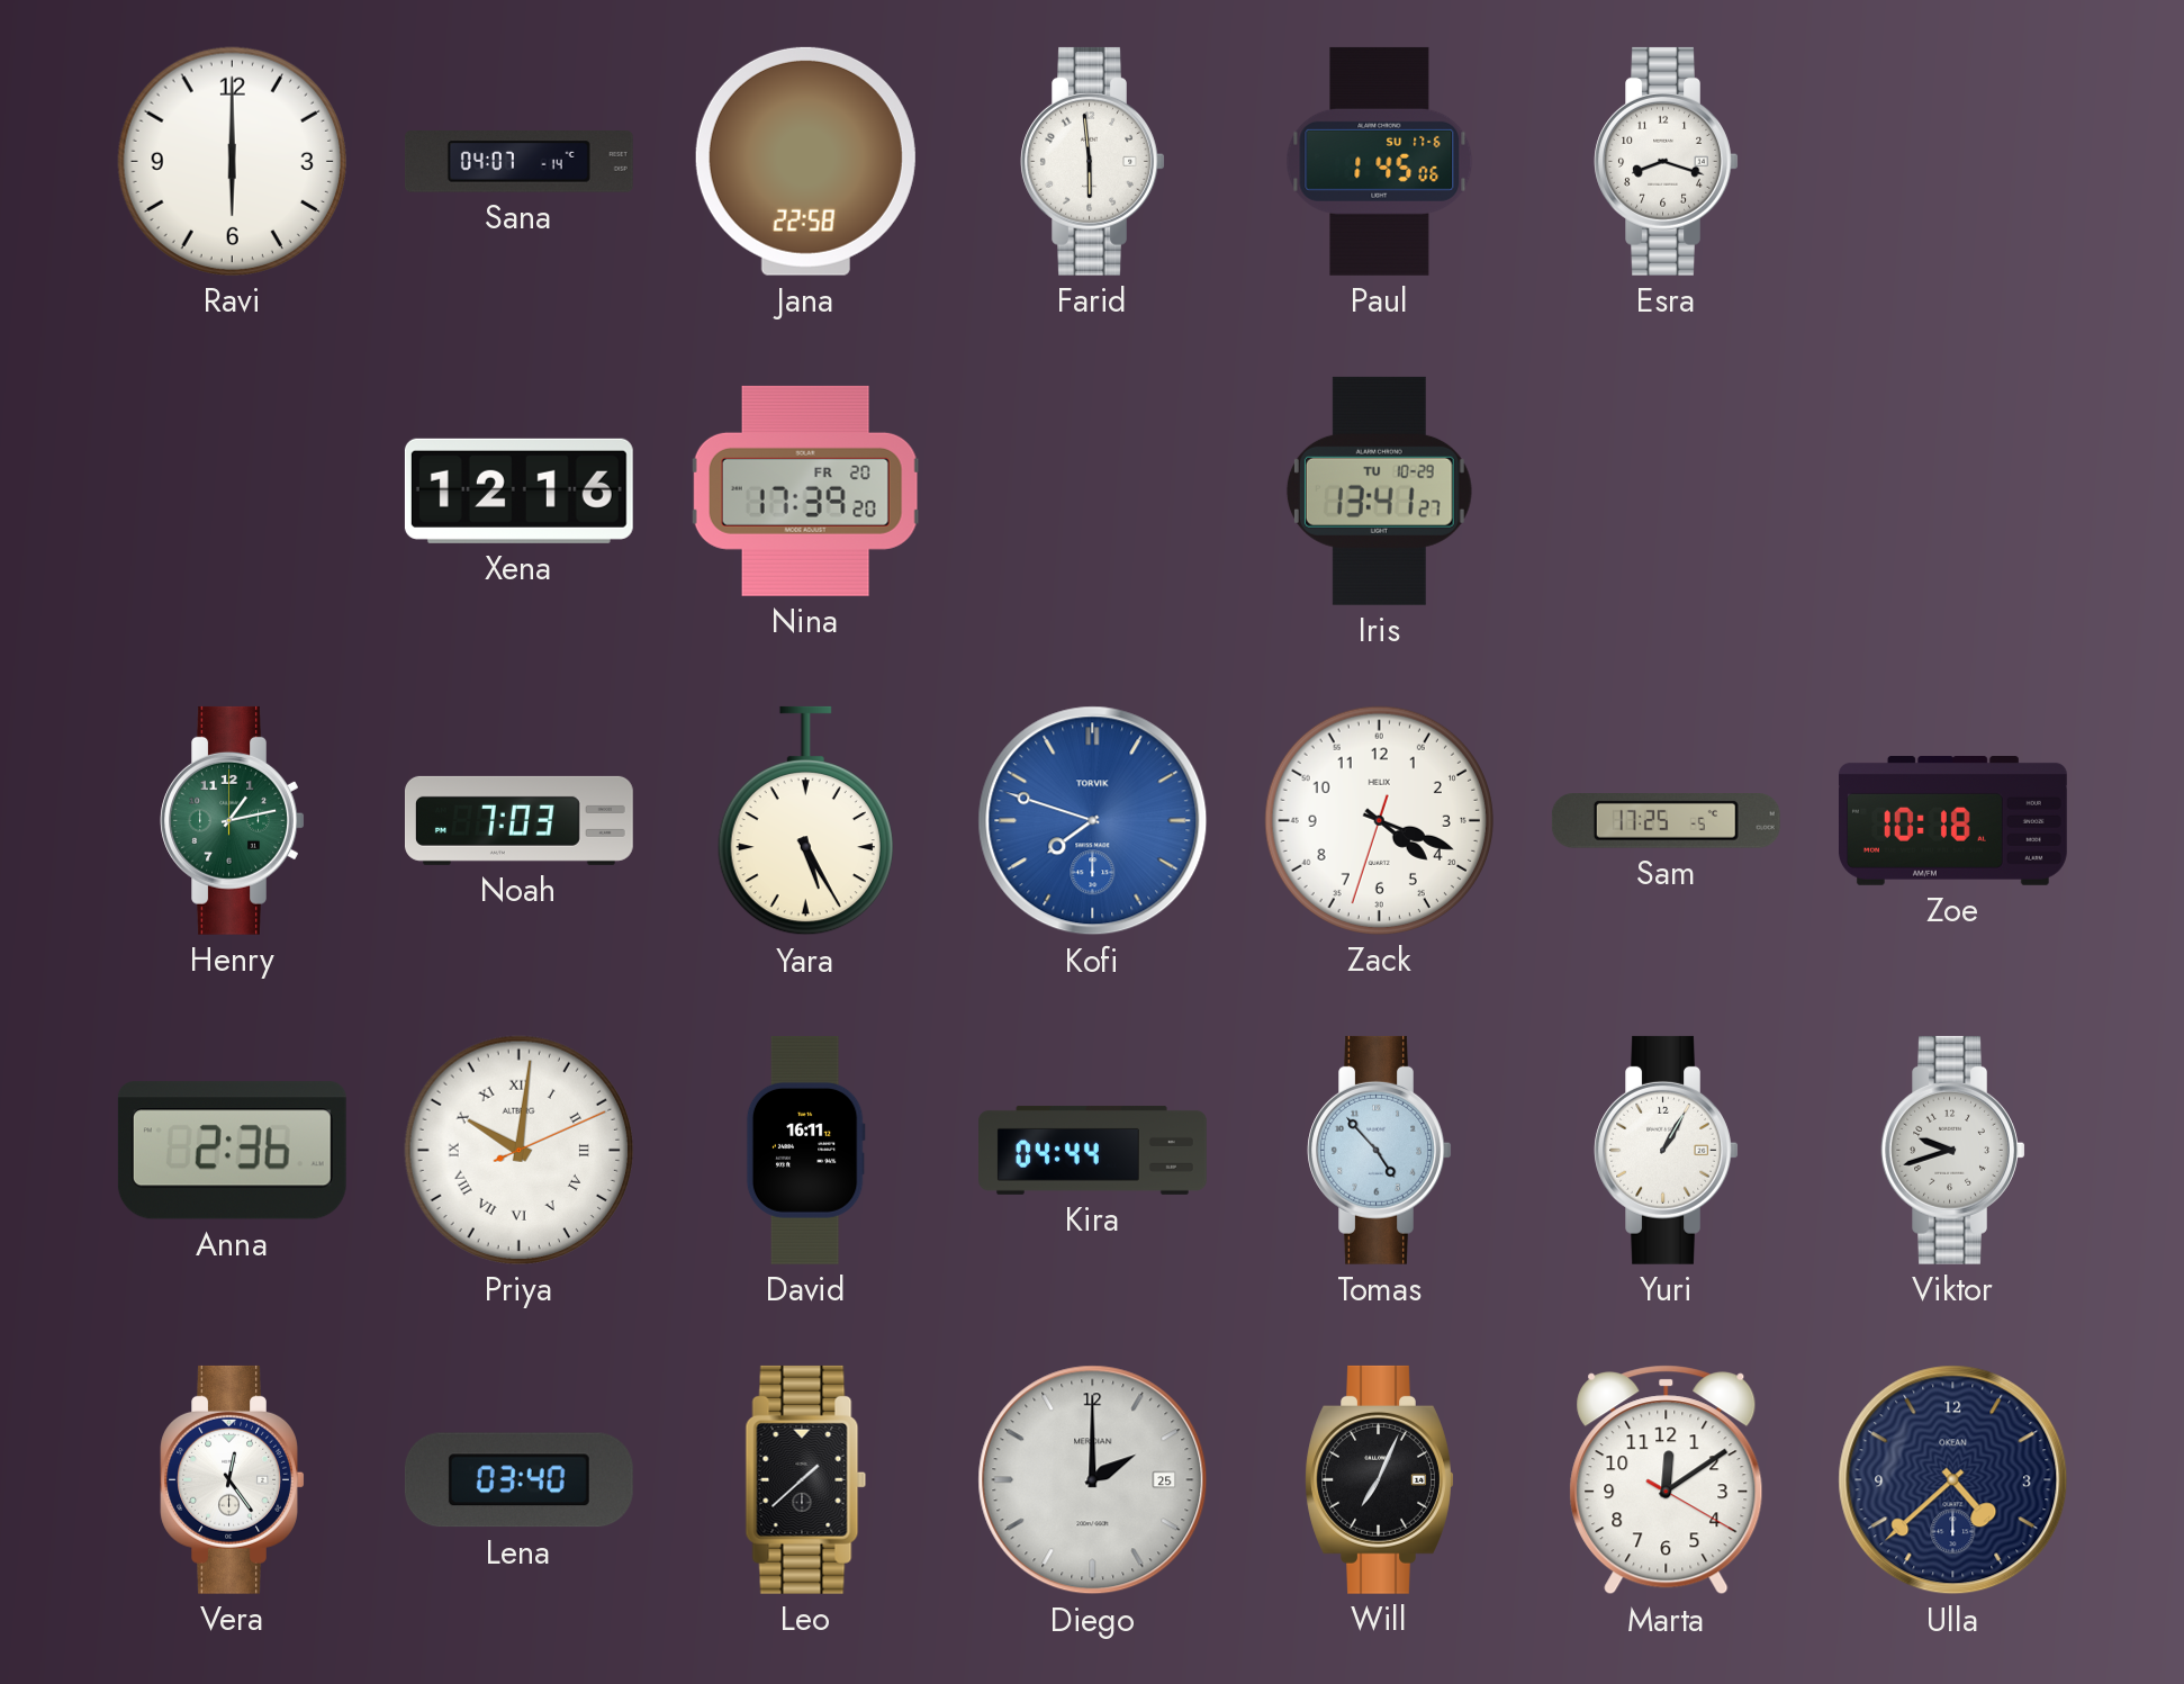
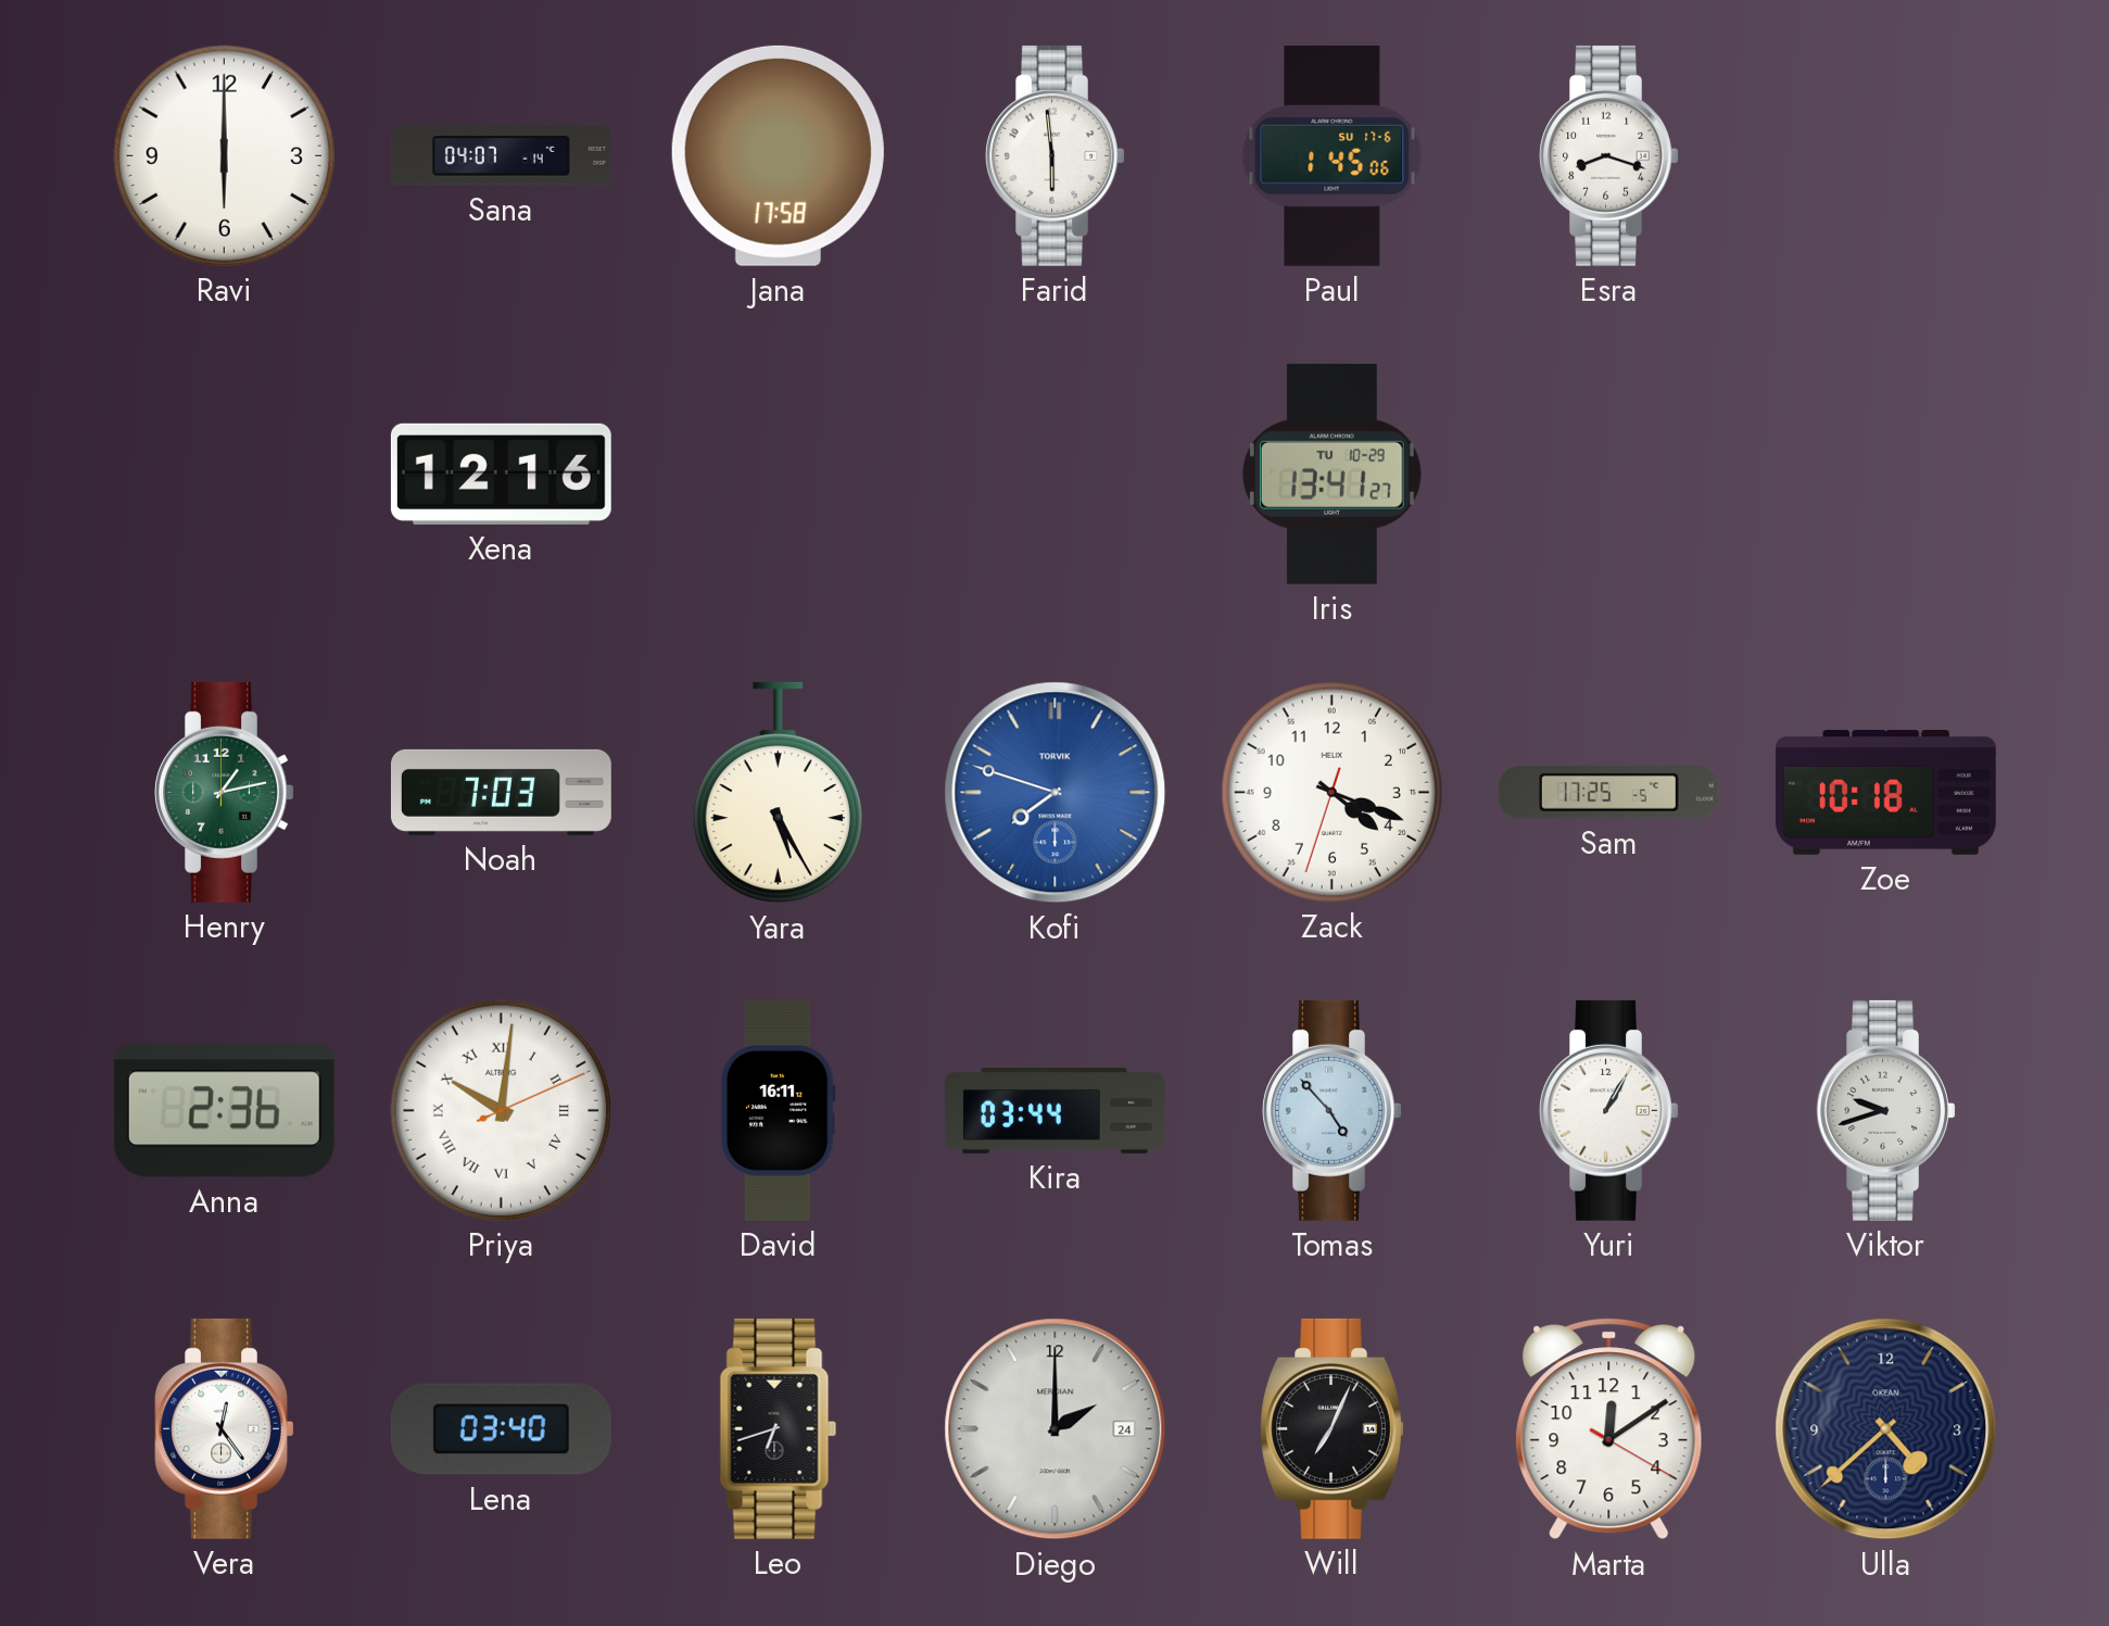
Jana: 22:58 -> 17:58 (778, 155)
Nina: 17:39 -> none (806, 490)
Kira: 04:44 -> 03:44 (1056, 1110)
Leo: 1:38 -> 6:42 (779, 1428)
Diego date: 25 -> 24 (1056, 1429)
